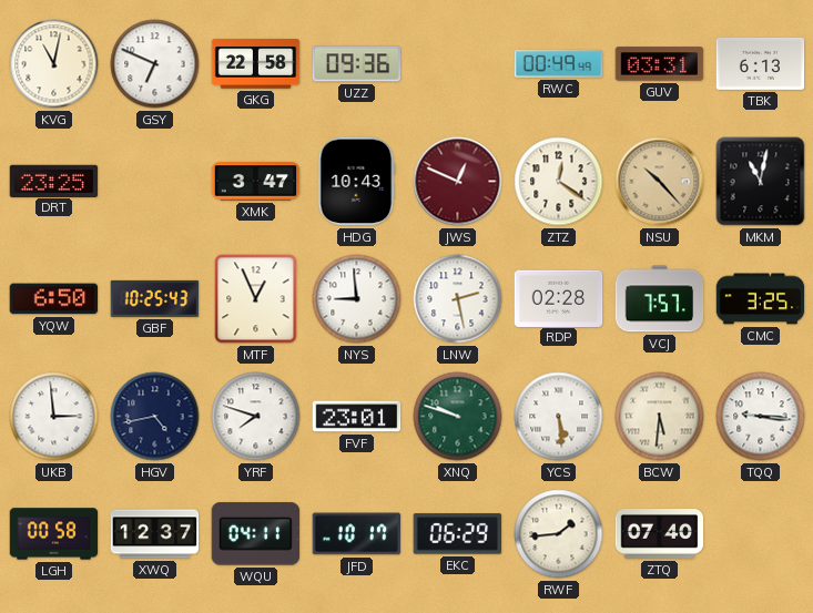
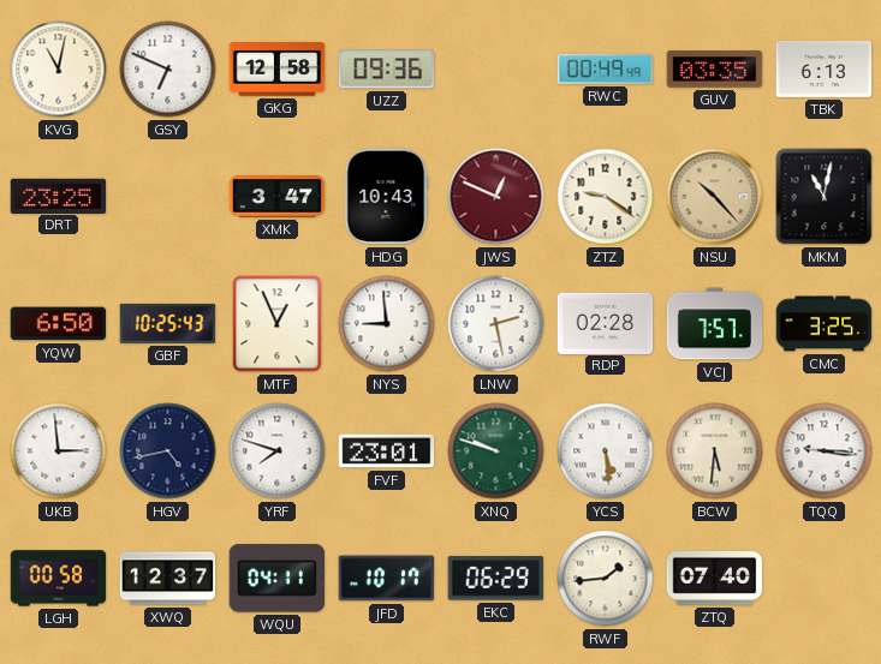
GKG: 22:58 -> 12:58 (278, 70)
GUV: 03:31 -> 03:35 (715, 70)
ZTZ: 12:21 -> 9:21 (606, 197)
